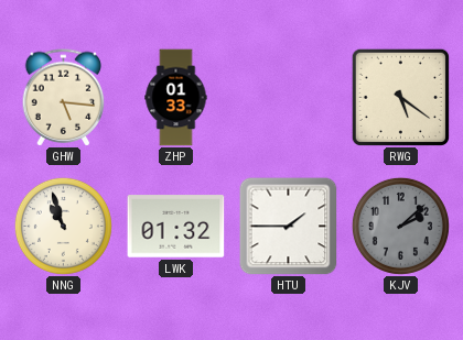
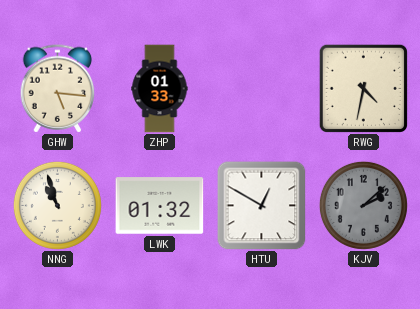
RWG: 5:21 -> 4:32 (363, 88)
HTU: 1:45 -> 12:50 (262, 206)
